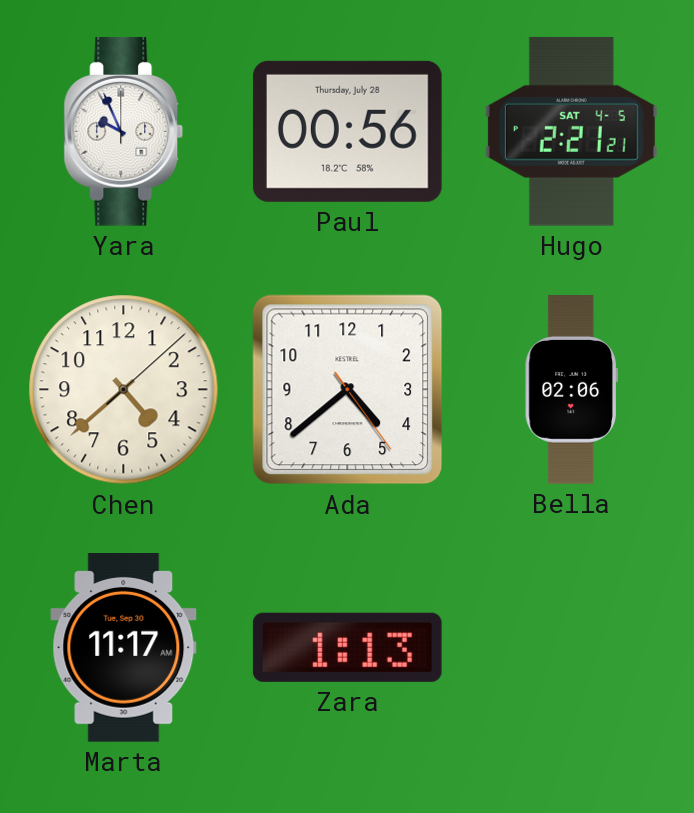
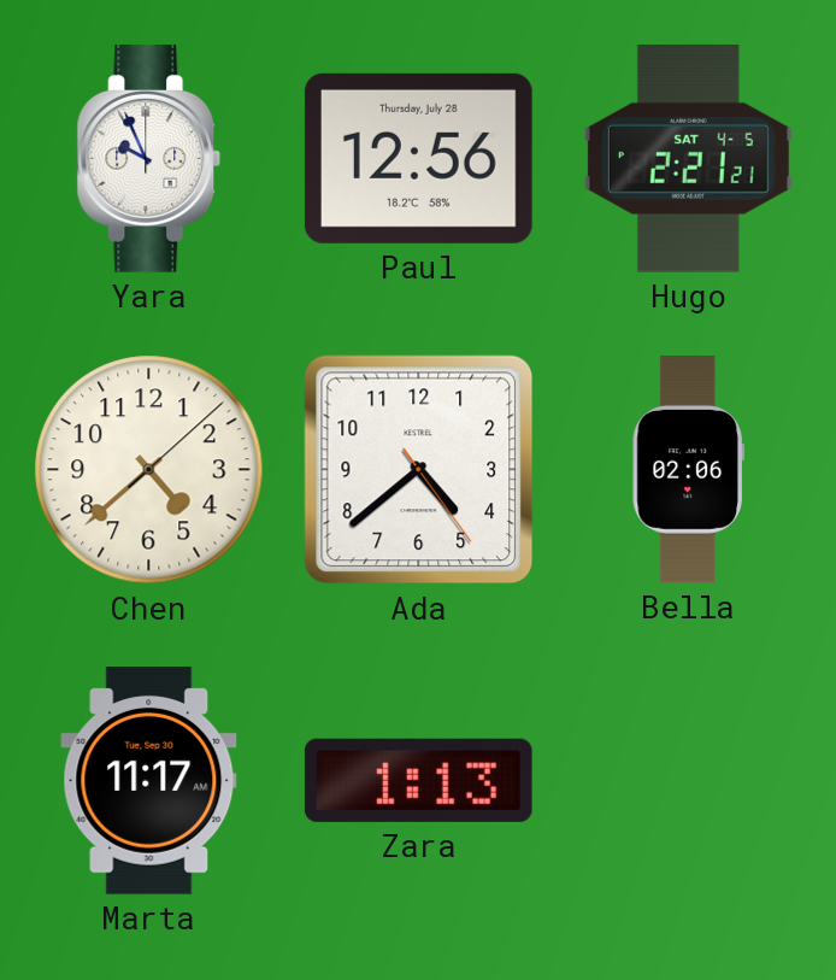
Paul: 00:56 -> 12:56 (418, 158)
